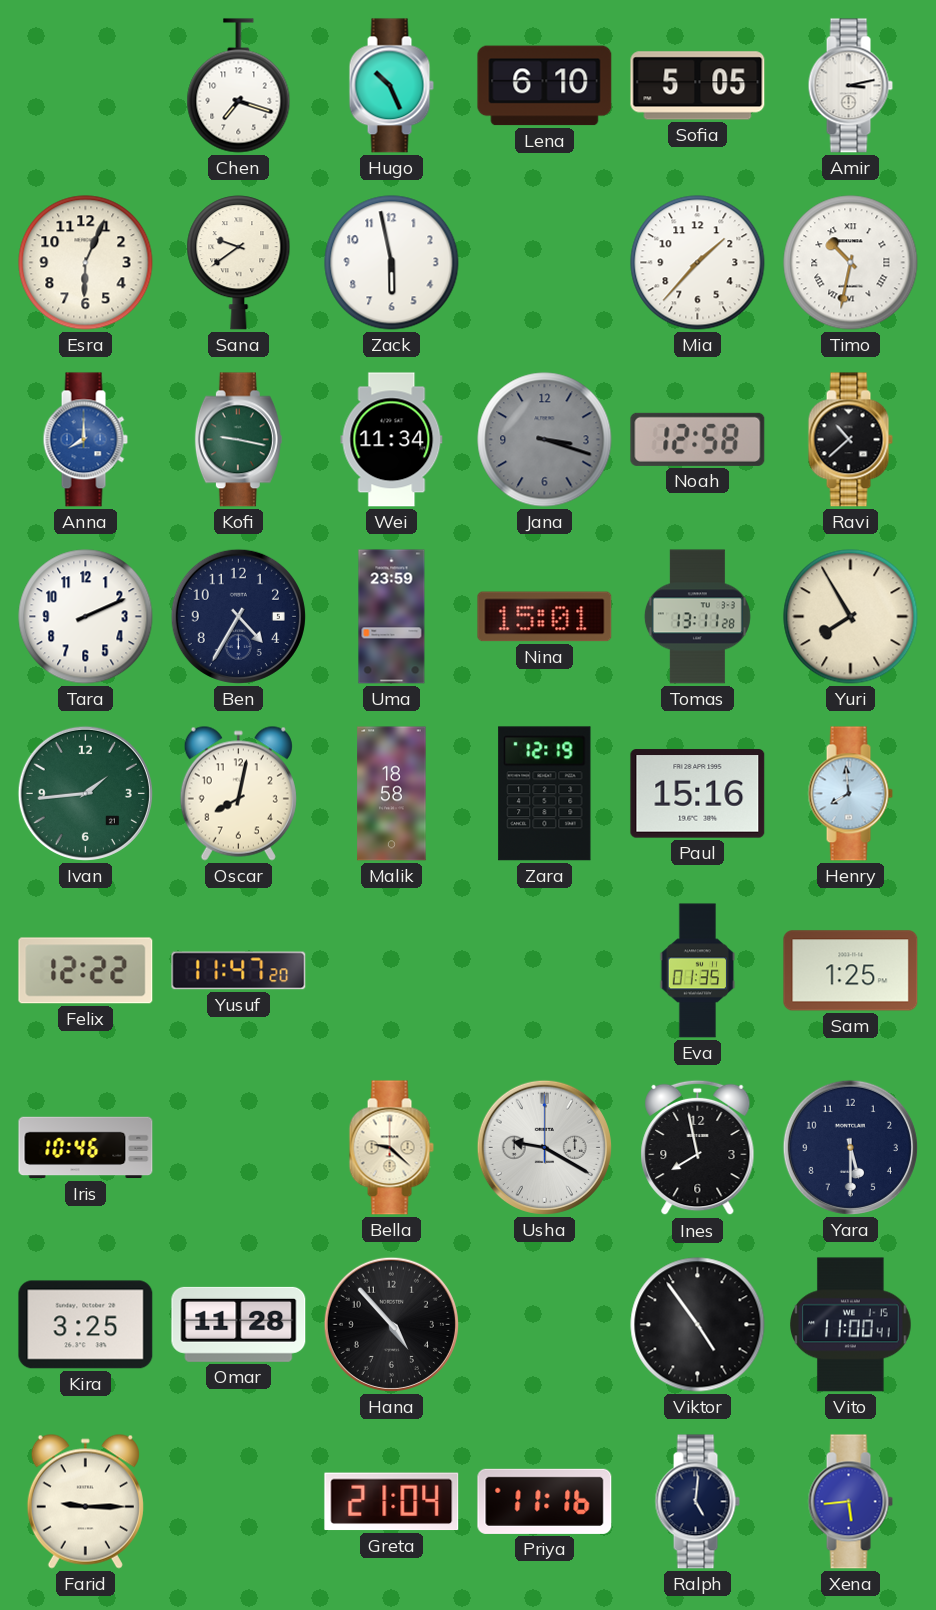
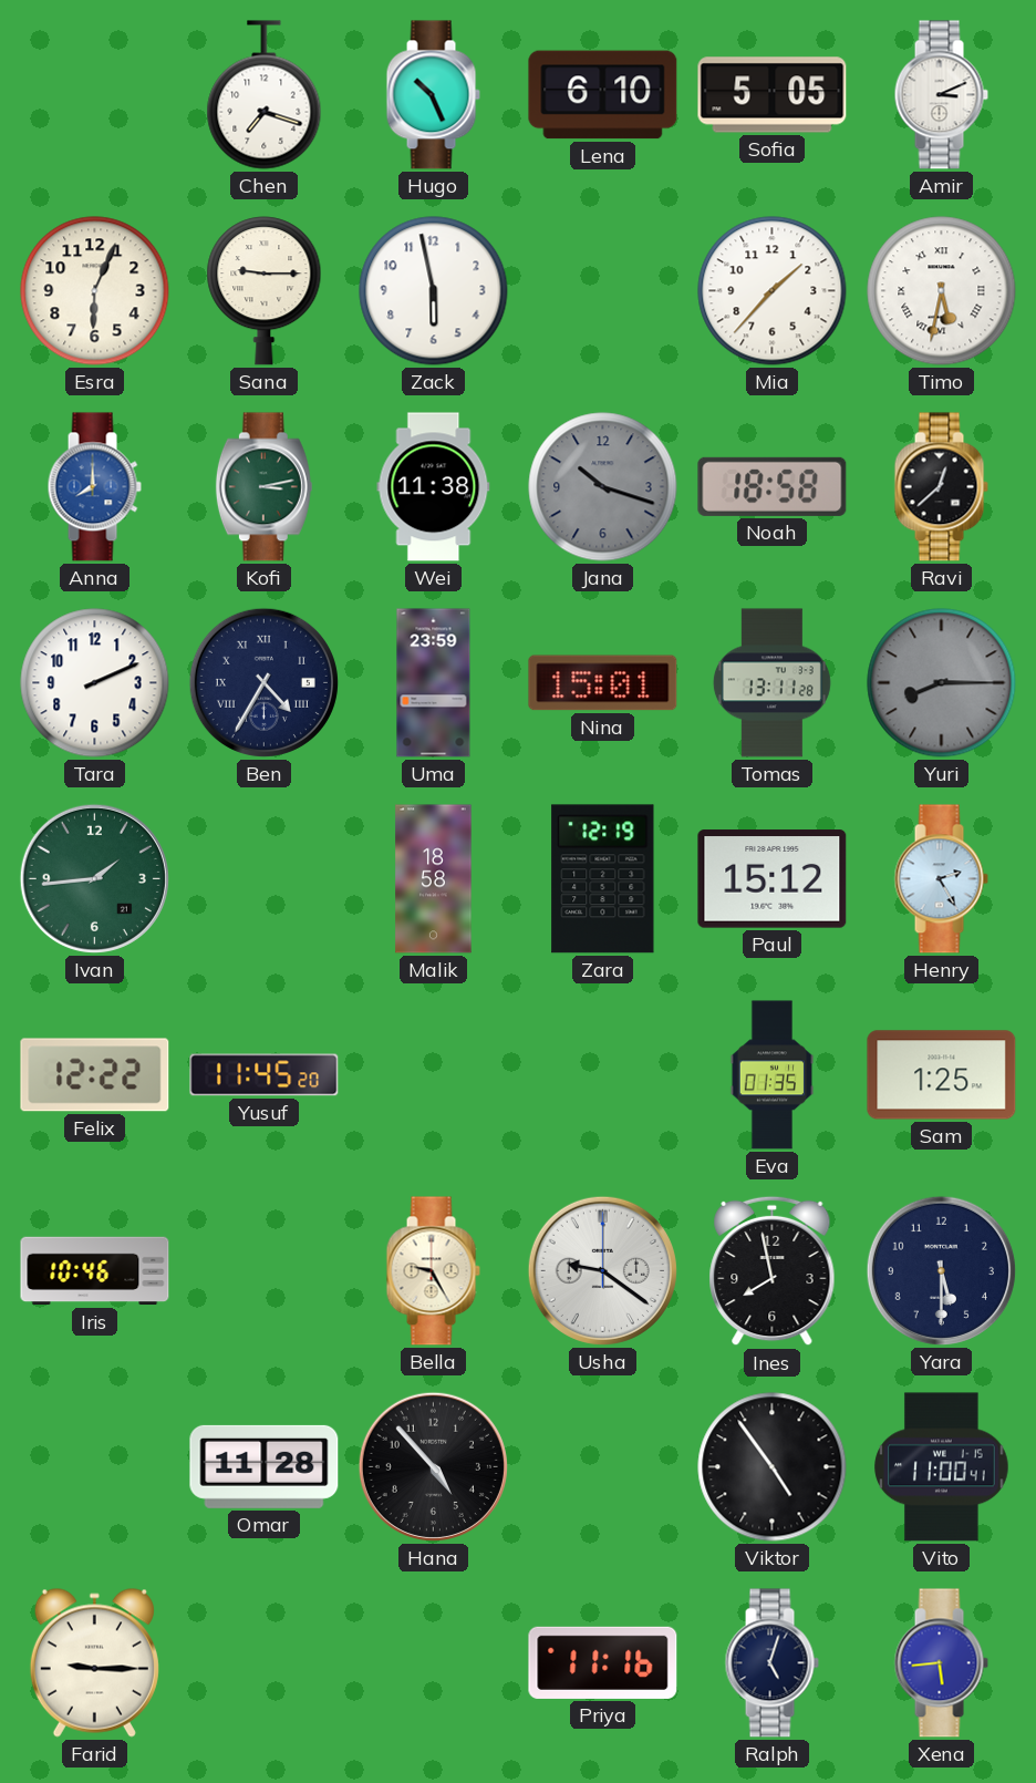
Amir: 3:13 -> 3:11 (941, 95)
Sana: 9:39 -> 9:15 (265, 291)
Timo: 10:32 -> 5:32 (942, 291)
Kofi: 9:17 -> 3:13 (263, 487)
Wei: 11:34 -> 11:38 (434, 487)
Jana: 3:18 -> 10:18 (603, 487)
Noah: 12:58 -> 18:58 (773, 486)
Ravi: 10:38 -> 12:38 (941, 487)
Ben numerals: Arabic -> Roman (263, 682)
Yuri: 7:55 -> 8:15 (942, 683)
Yuri dial: cream -> grey (942, 683)
Oscar: 8:02 -> none (238, 793)
Paul: 15:16 -> 15:12 (773, 879)
Henry: 7:59 -> 2:25 (941, 879)
Yusuf: 11:47 -> 11:45 (265, 1075)
Bella: 9:22 -> 9:25 (433, 1271)
Usha: 9:20 -> 9:21 (602, 1270)
Kira: 3:25 -> none (86, 1325)
Greta: 21:04 -> none (392, 1502)
Ralph: 5:01 -> 5:03 (771, 1663)
